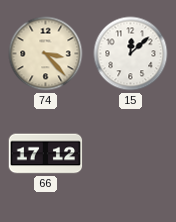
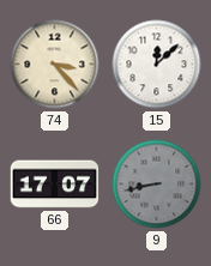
66: 17:12 -> 17:07 (55, 185)
9: none -> 8:43 (157, 185)
